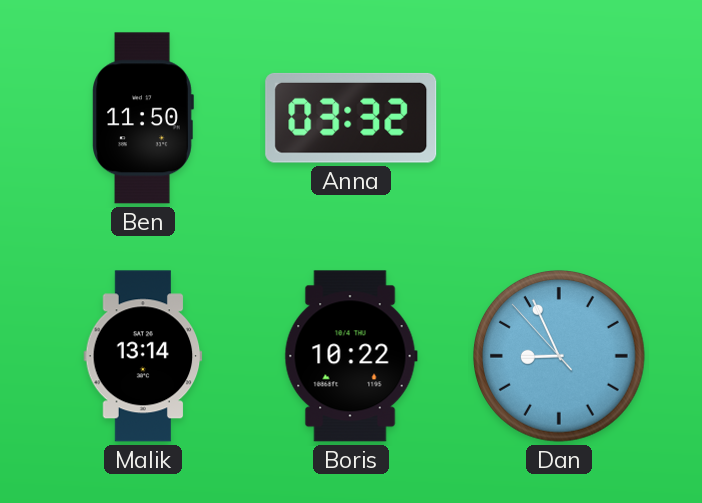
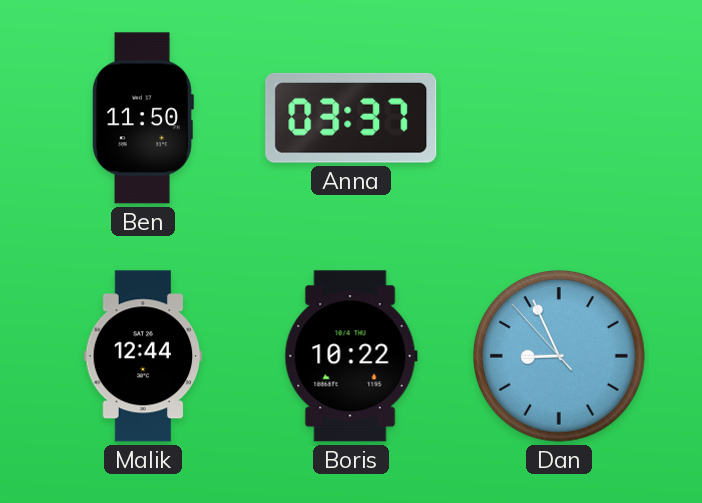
Anna: 03:32 -> 03:37 (351, 118)
Malik: 13:14 -> 12:44 (143, 356)
